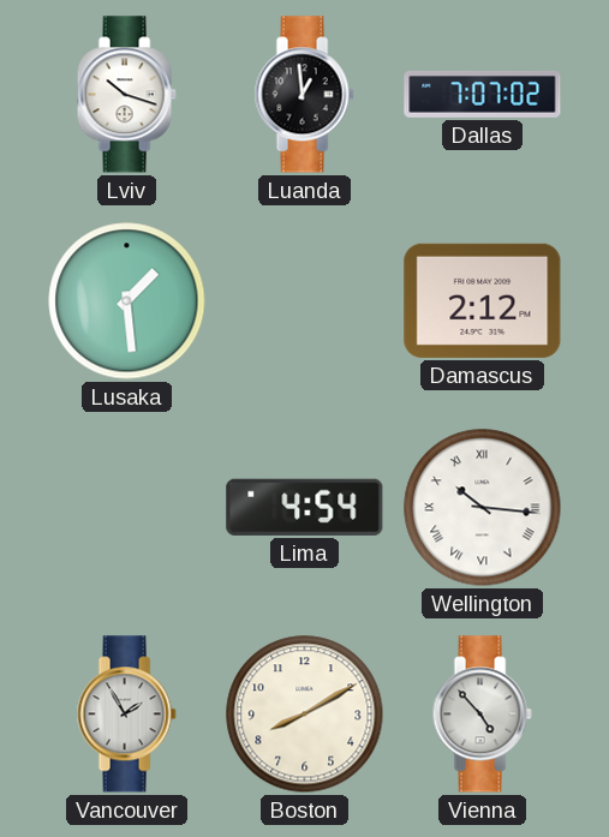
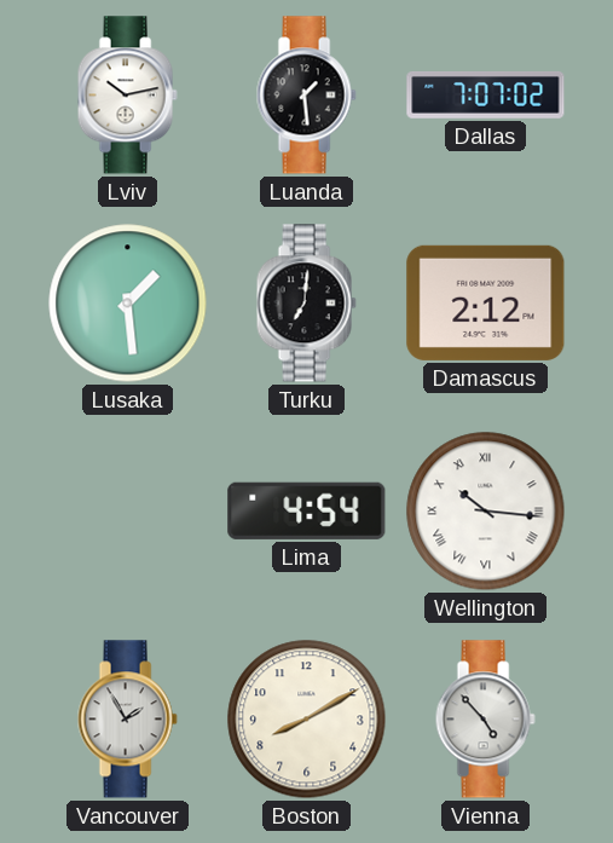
Lviv: 10:18 -> 10:13 (127, 96)
Luanda: 12:59 -> 1:29 (306, 96)
Turku: none -> 7:01 (306, 304)
